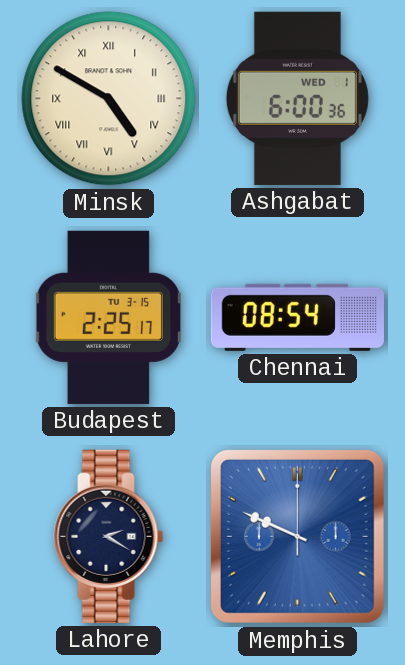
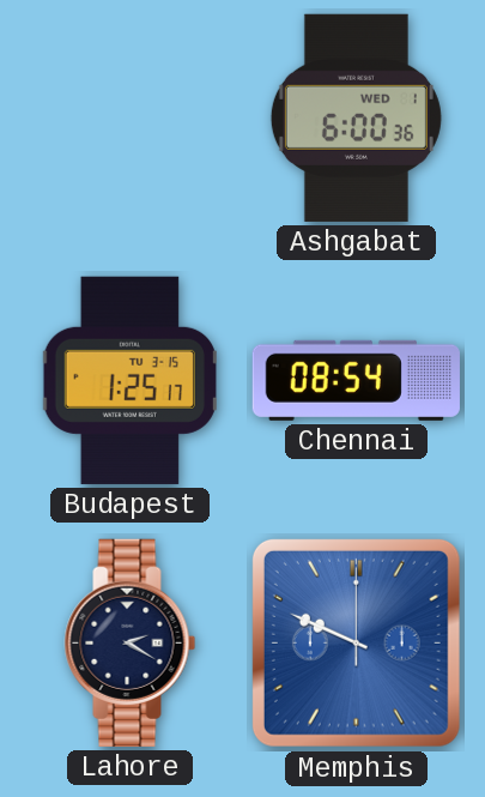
Minsk: 4:50 -> none (109, 99)
Budapest: 2:25 -> 1:25 (129, 380)
